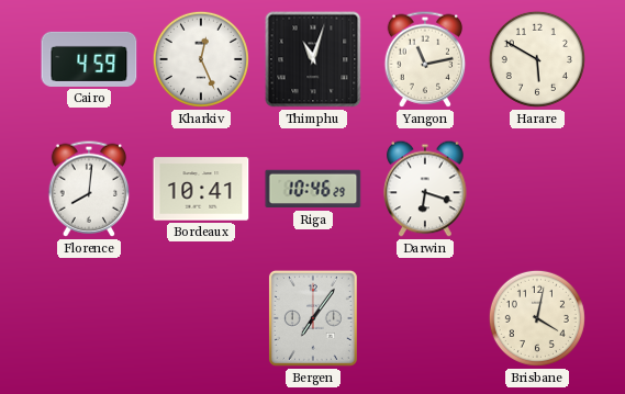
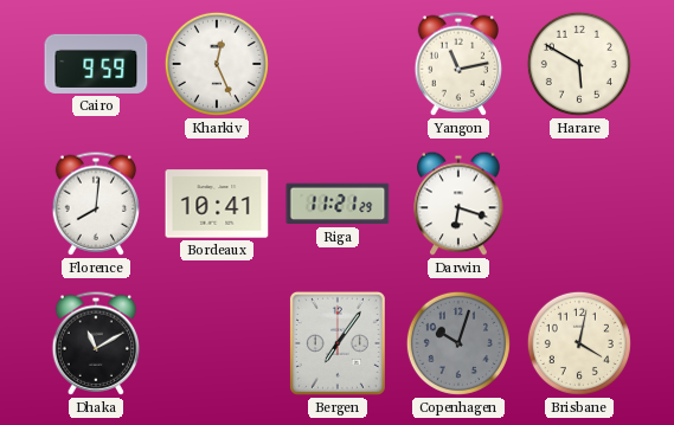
Cairo: 4:59 -> 9:59 (96, 64)
Thimphu: 11:03 -> none (313, 59)
Riga: 10:46 -> 11:21 (338, 204)
Dhaka: none -> 11:10 (96, 343)
Copenhagen: none -> 10:03 (458, 343)
